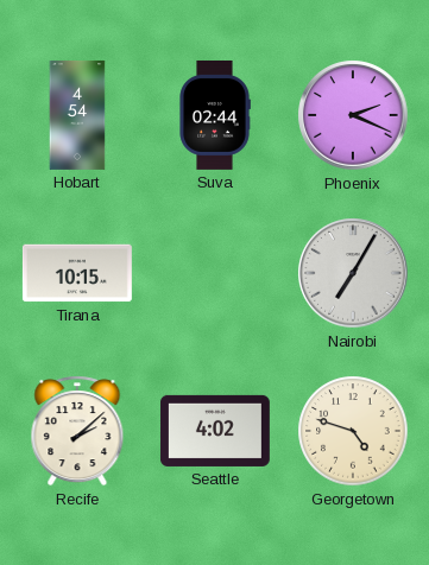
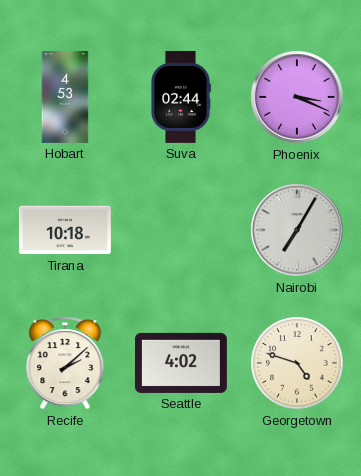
Hobart: 4:54 -> 4:53 (65, 97)
Phoenix: 2:19 -> 3:19 (297, 97)
Tirana: 10:15 -> 10:18 (65, 230)
